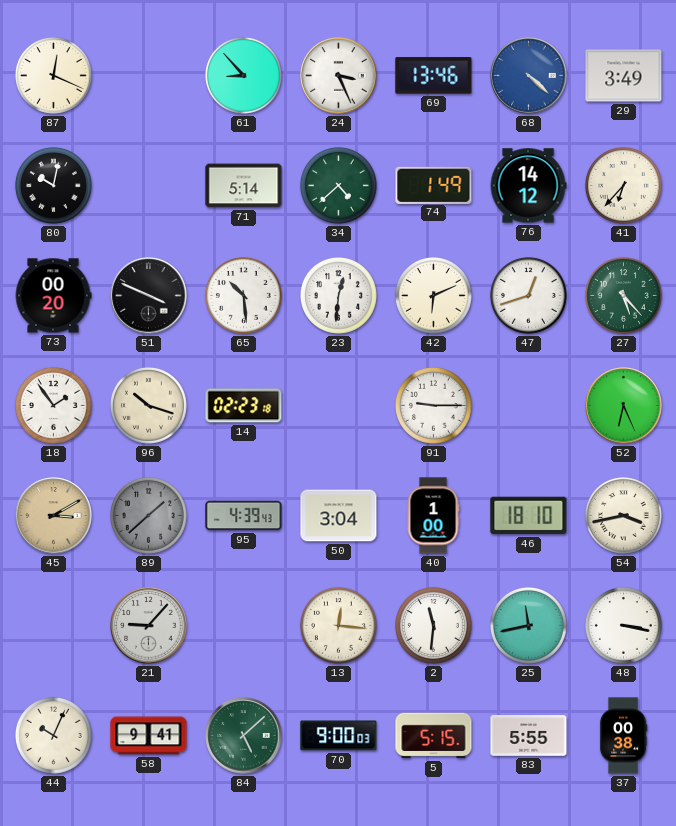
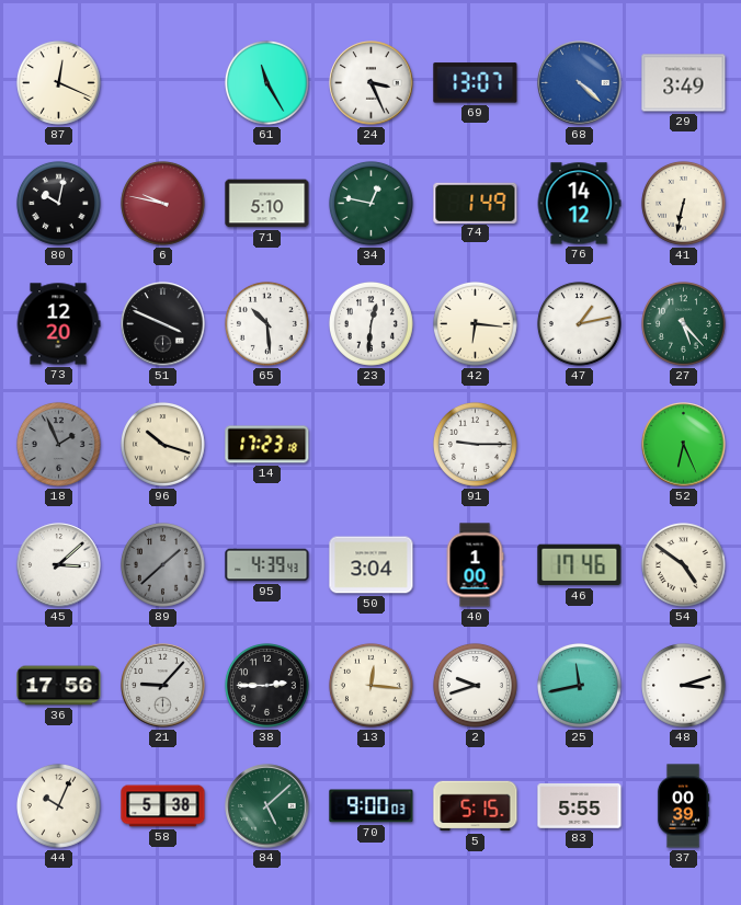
61: 8:53 -> 11:25 (266, 82)
69: 13:46 -> 13:07 (476, 83)
6: none -> 9:47 (162, 203)
71: 5:14 -> 5:10 (267, 204)
34: 4:38 -> 12:47 (371, 203)
41: 6:37 -> 6:32 (683, 203)
73: 00:20 -> 12:20 (58, 324)
42: 6:11 -> 6:16 (475, 323)
47: 12:42 -> 1:13 (579, 323)
18: 1:54 -> 1:56 (58, 444)
18 dial: white -> grey (58, 444)
14: 02:23 -> 17:23 (267, 445)
45: 3:10 -> 3:08 (59, 565)
45 dial: champagne -> white (59, 565)
46: 18:10 -> 17:46 (580, 565)
54: 3:43 -> 4:51 (683, 564)
36: none -> 17:56 (59, 686)
38: none -> 2:45 (266, 685)
2: 11:31 -> 9:42 (475, 685)
48: 3:17 -> 3:12 (683, 685)
58: 9:41 -> 5:38 (163, 806)
37: 00:38 -> 00:39 (683, 806)
